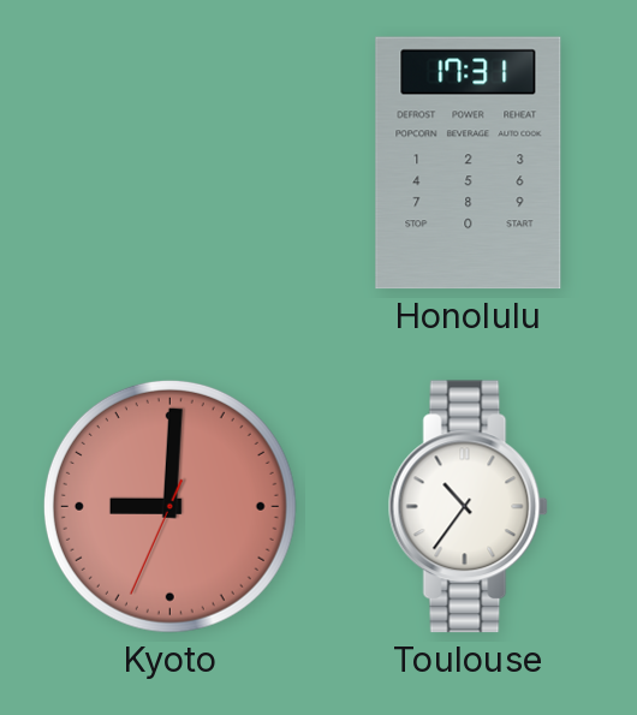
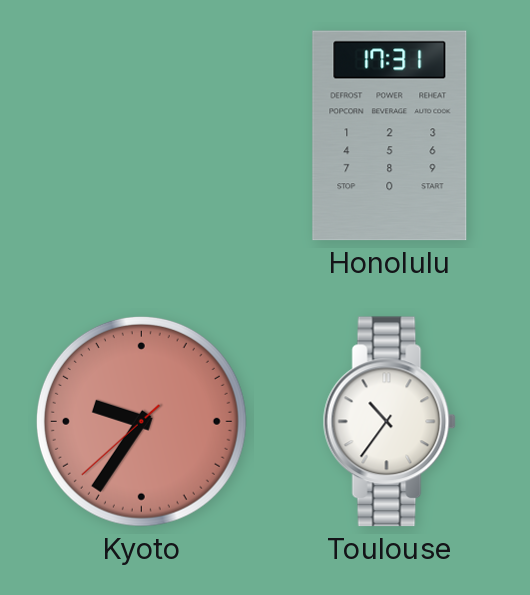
Kyoto: 9:00 -> 9:35 (141, 421)
